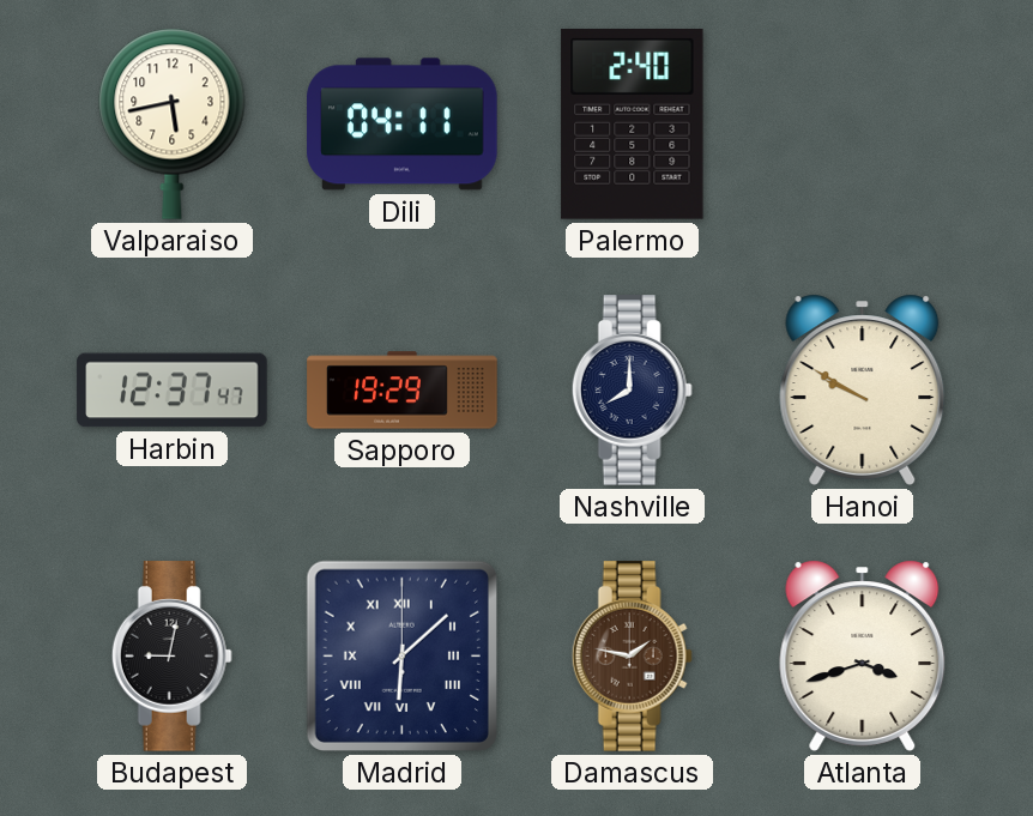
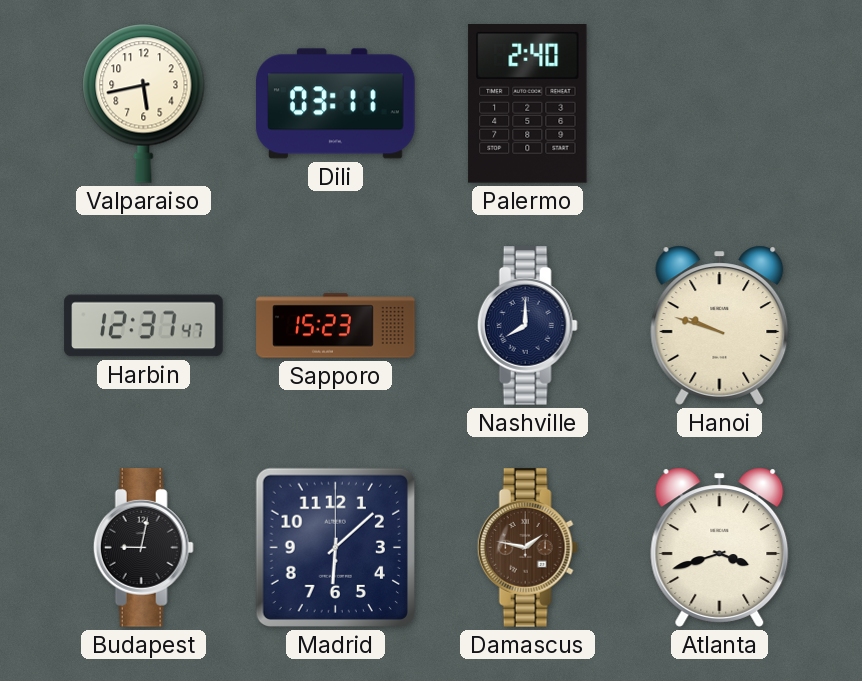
Dili: 04:11 -> 03:11 (336, 104)
Sapporo: 19:29 -> 15:23 (336, 326)
Hanoi: 9:50 -> 9:48 (720, 325)
Madrid numerals: Roman -> Arabic (335, 547)
